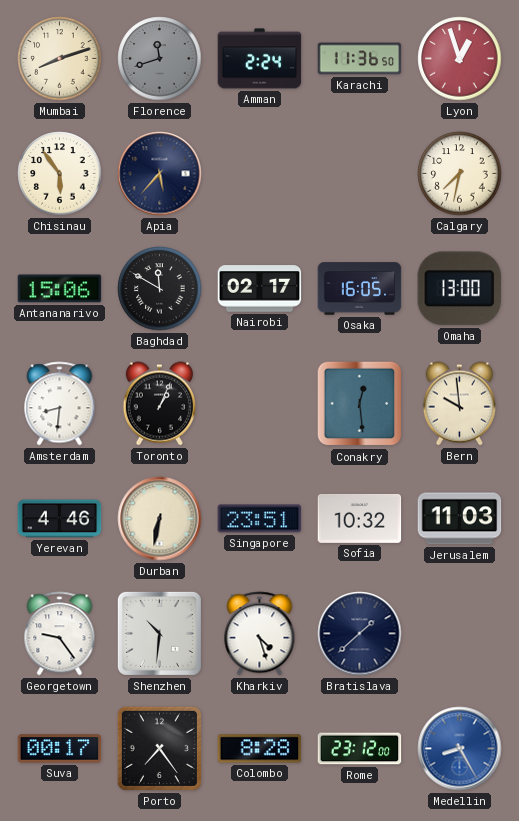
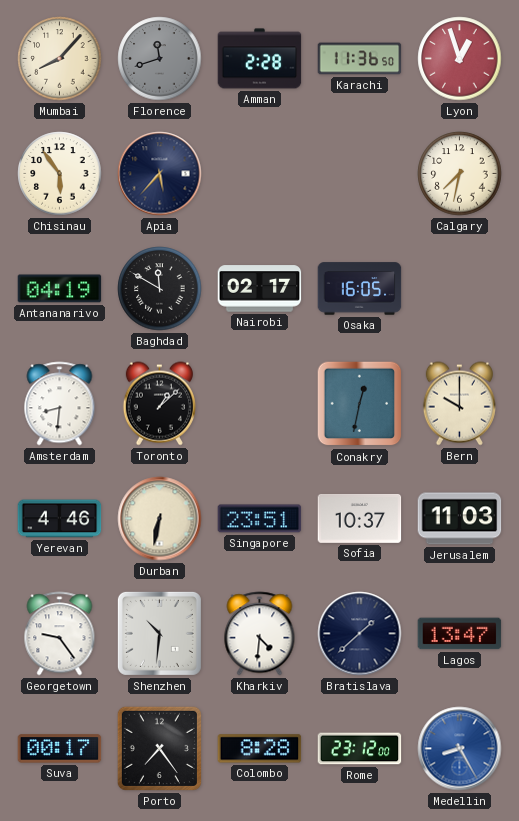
Mumbai: 8:12 -> 8:07 (60, 59)
Amman: 2:24 -> 2:28 (260, 59)
Antananarivo: 15:06 -> 04:19 (60, 289)
Omaha: 13:00 -> none (459, 289)
Toronto: 1:04 -> 1:08 (159, 404)
Conakry: 12:29 -> 12:32 (360, 404)
Bern: 9:59 -> 10:00 (459, 404)
Sofia: 10:32 -> 10:37 (360, 518)
Kharkiv: 4:27 -> 4:31 (260, 634)
Lagos: none -> 13:47 (460, 634)
